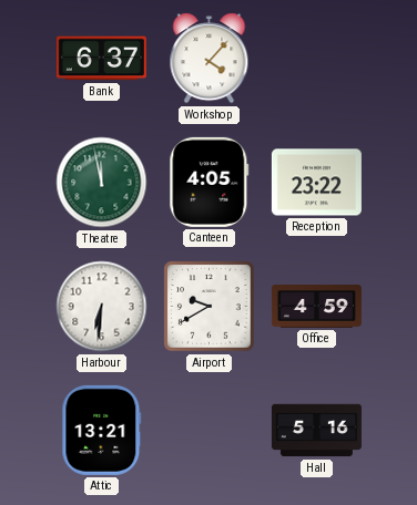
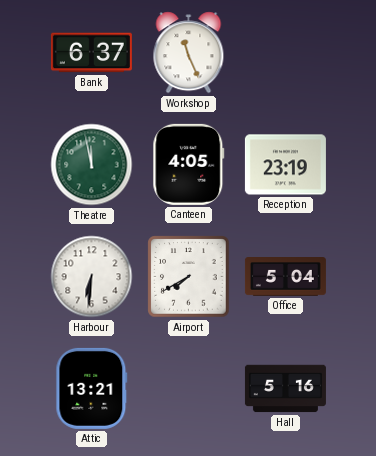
Workshop: 4:07 -> 11:26 (189, 53)
Reception: 23:22 -> 23:19 (285, 165)
Airport: 9:40 -> 7:40 (189, 277)
Office: 4:59 -> 5:04 (285, 277)
